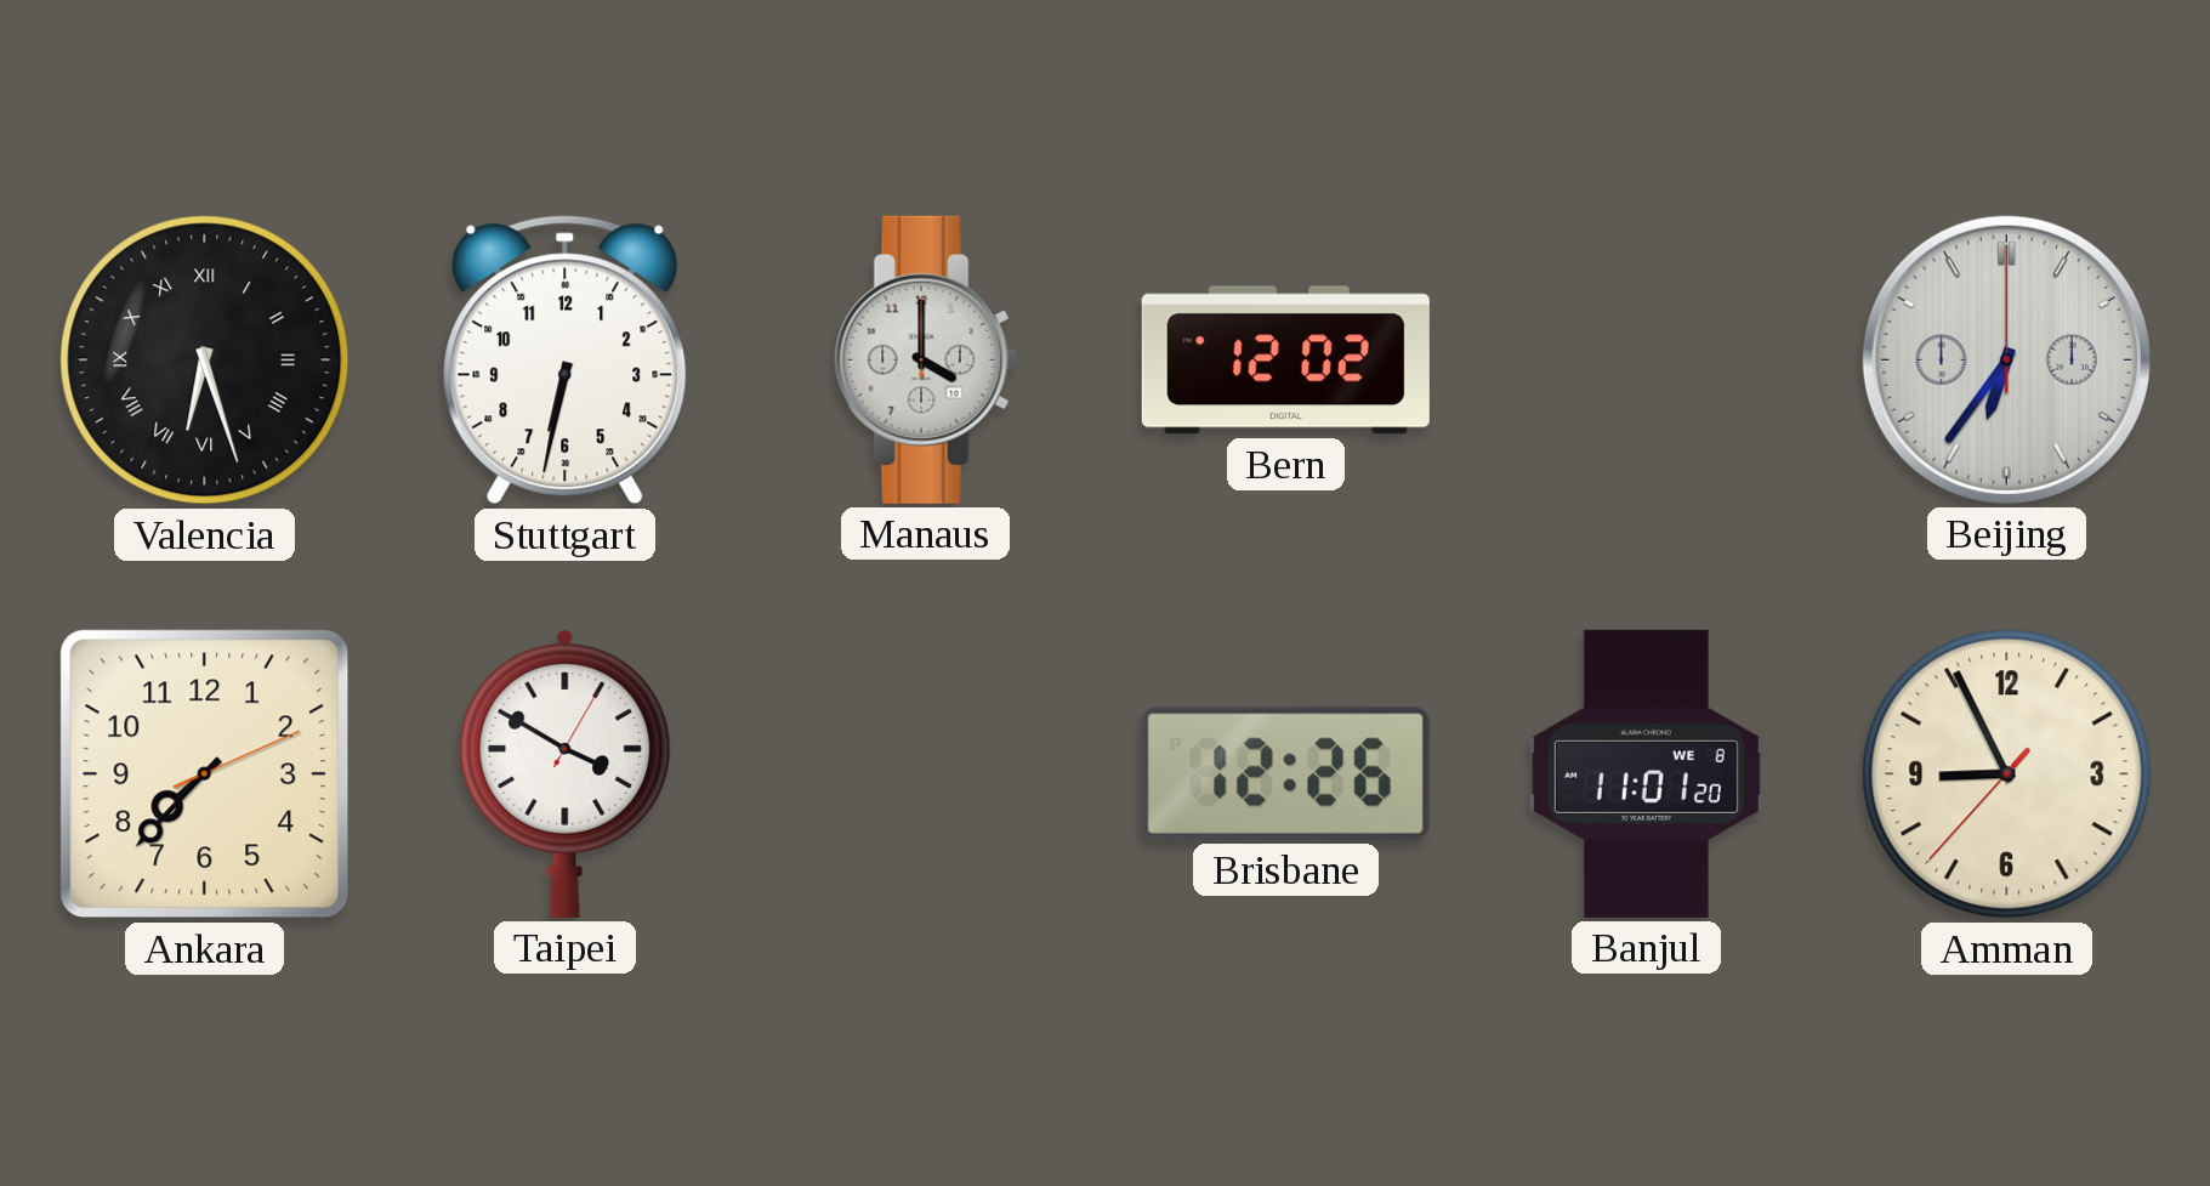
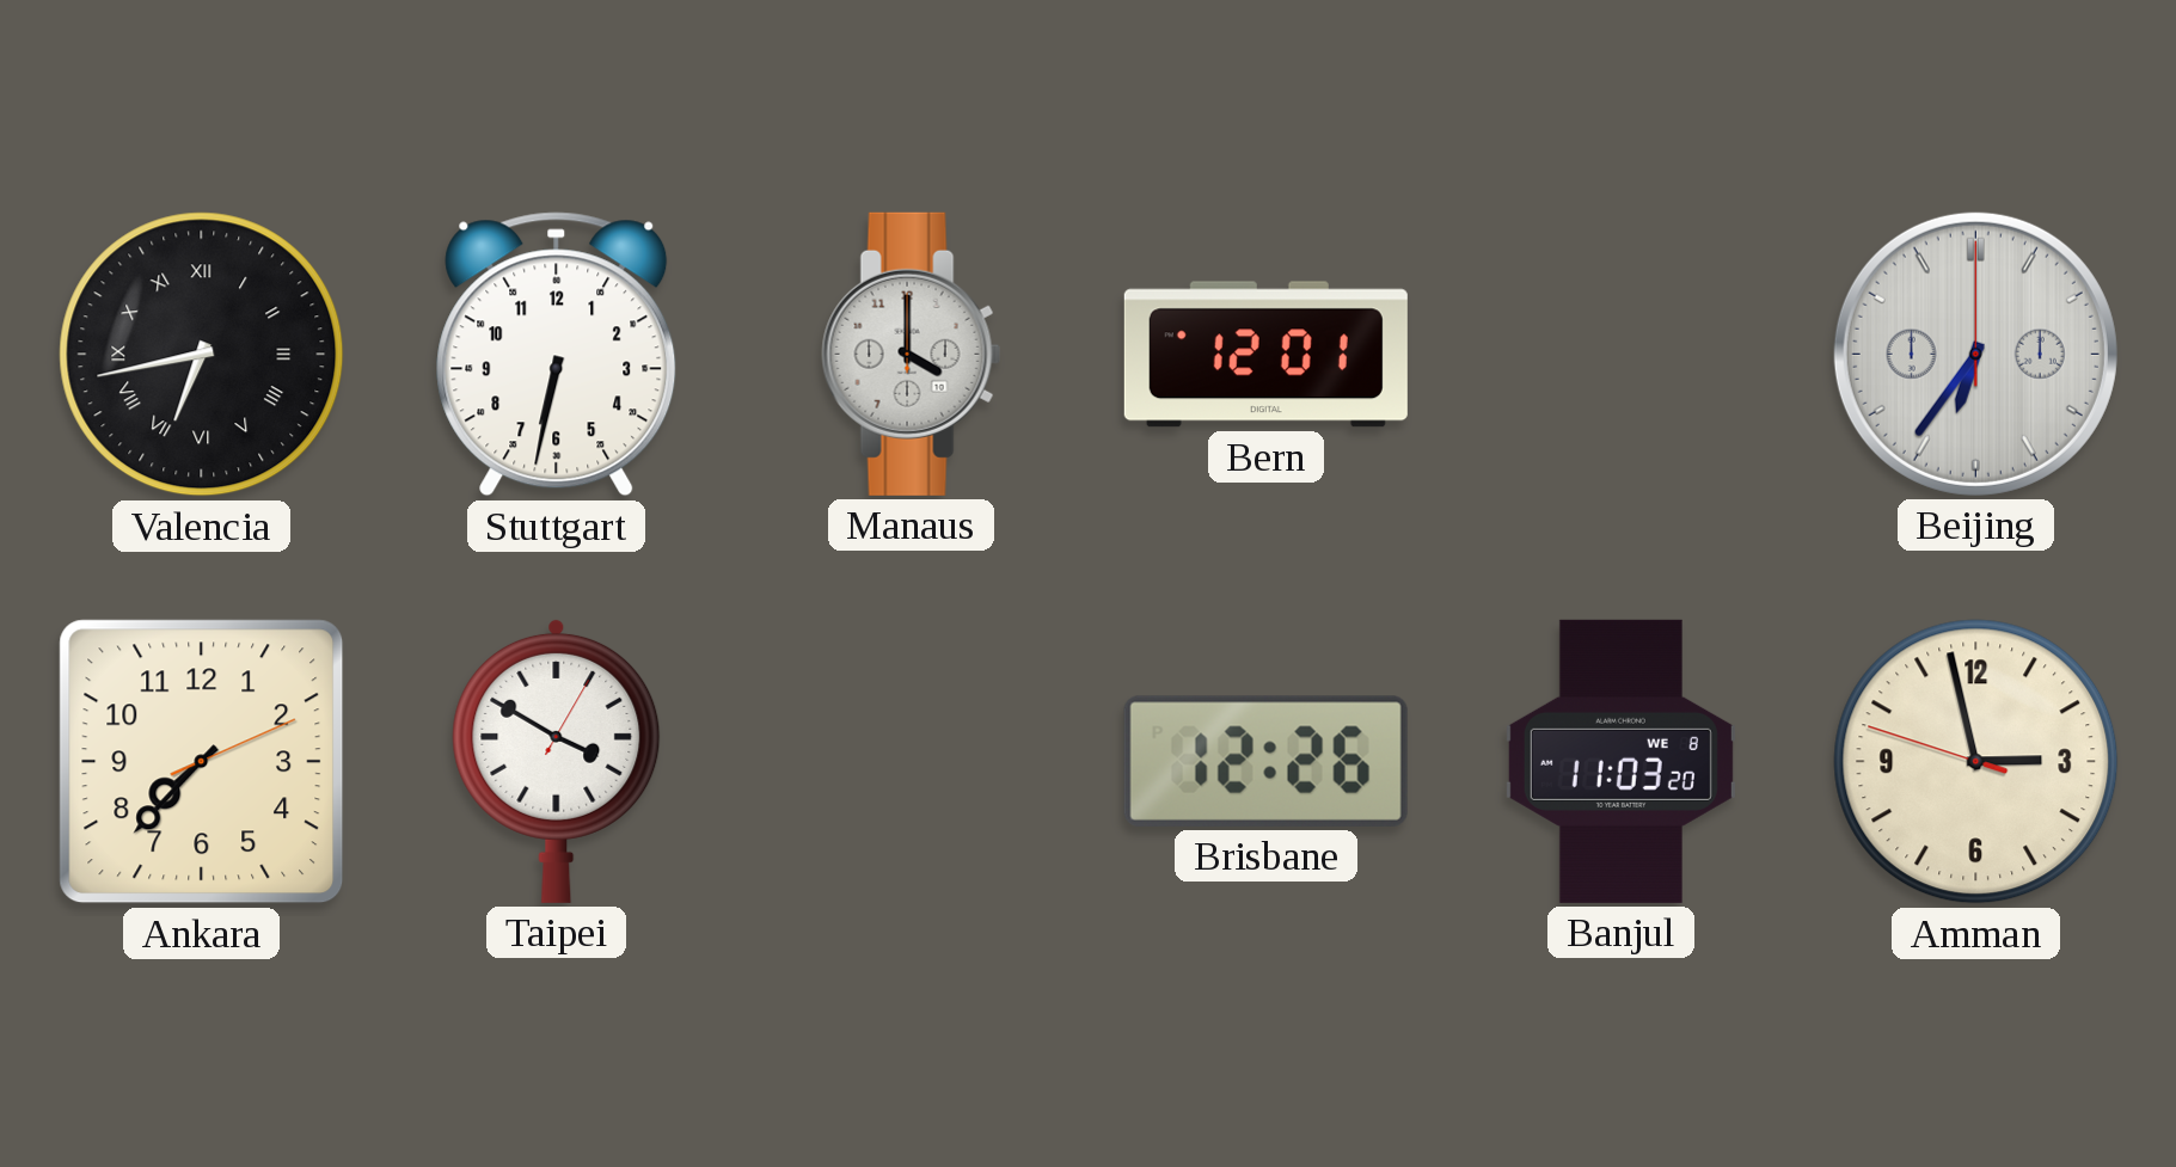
Valencia: 6:27 -> 6:43 (202, 355)
Bern: 12:02 -> 12:01 (1265, 355)
Banjul: 11:01 -> 11:03 (1620, 761)
Amman: 8:55 -> 2:57 (1976, 762)
